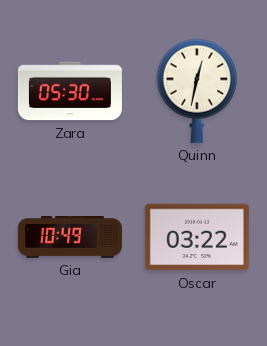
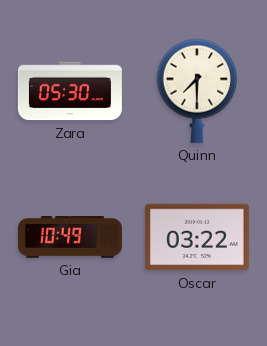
Quinn: 12:32 -> 7:30 (197, 91)
